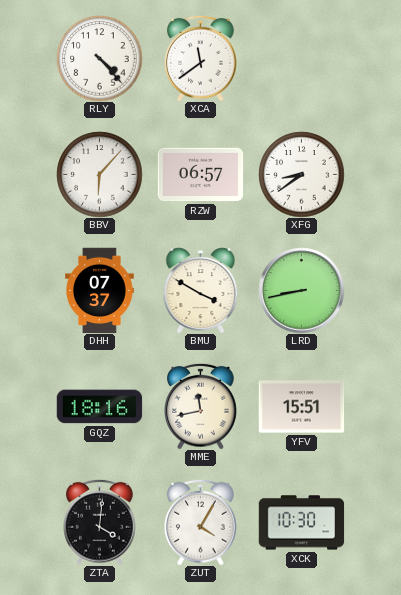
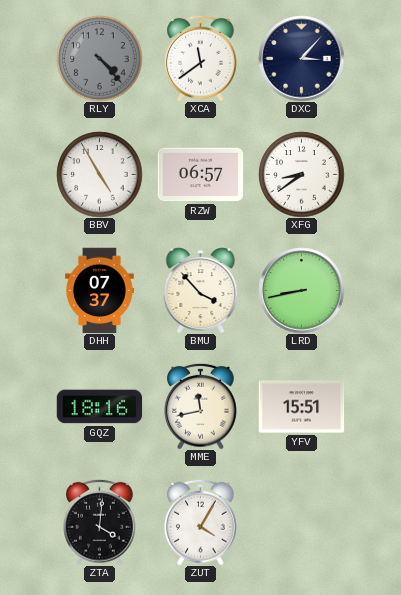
RLY dial: white -> grey (99, 58)
DXC: none -> 3:07 (301, 58)
BBV: 6:07 -> 4:55 (99, 174)
BMU: 3:50 -> 3:53 (201, 290)
XCK: 10:30 -> none (301, 523)
